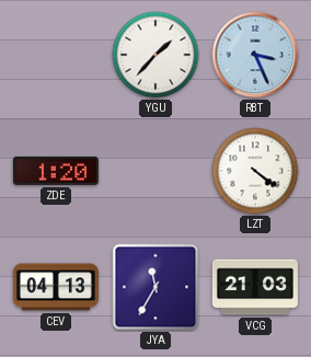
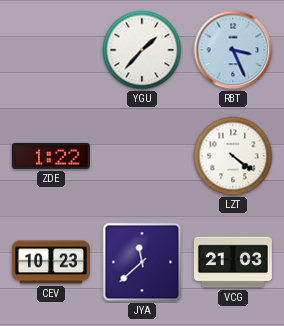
ZDE: 1:20 -> 1:22 (51, 156)
CEV: 04:13 -> 10:23 (51, 262)
JYA: 11:35 -> 11:38 (142, 262)
